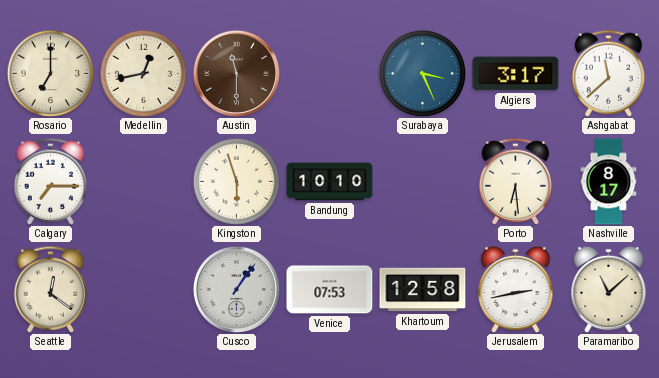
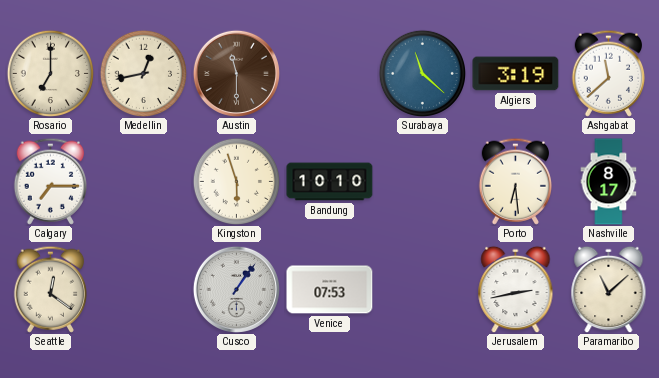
Surabaya: 3:26 -> 11:22 (422, 73)
Algiers: 3:17 -> 3:19 (516, 74)
Khartoum: 12:58 -> none (423, 290)
